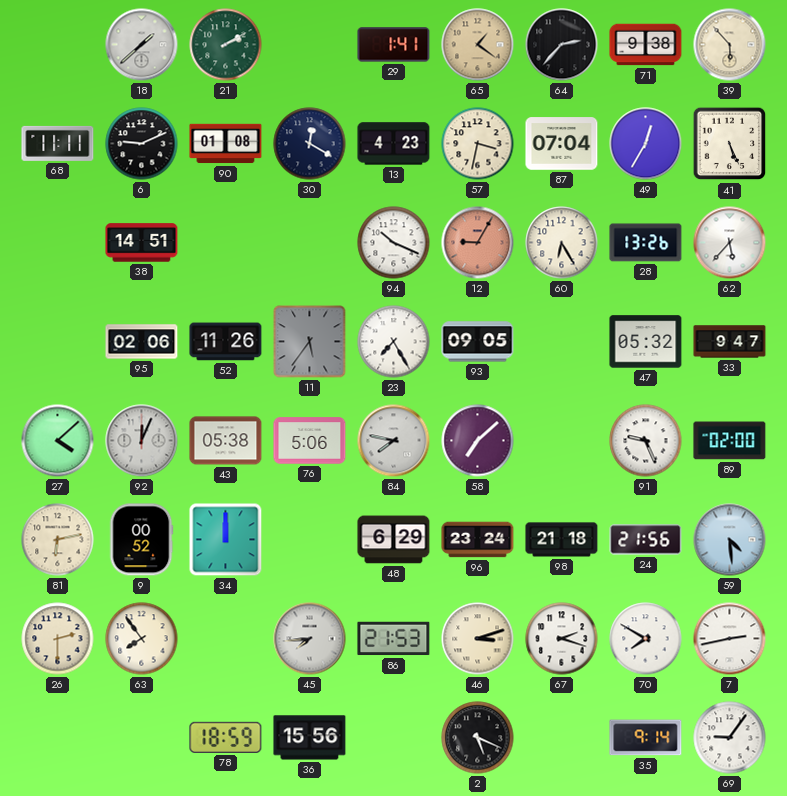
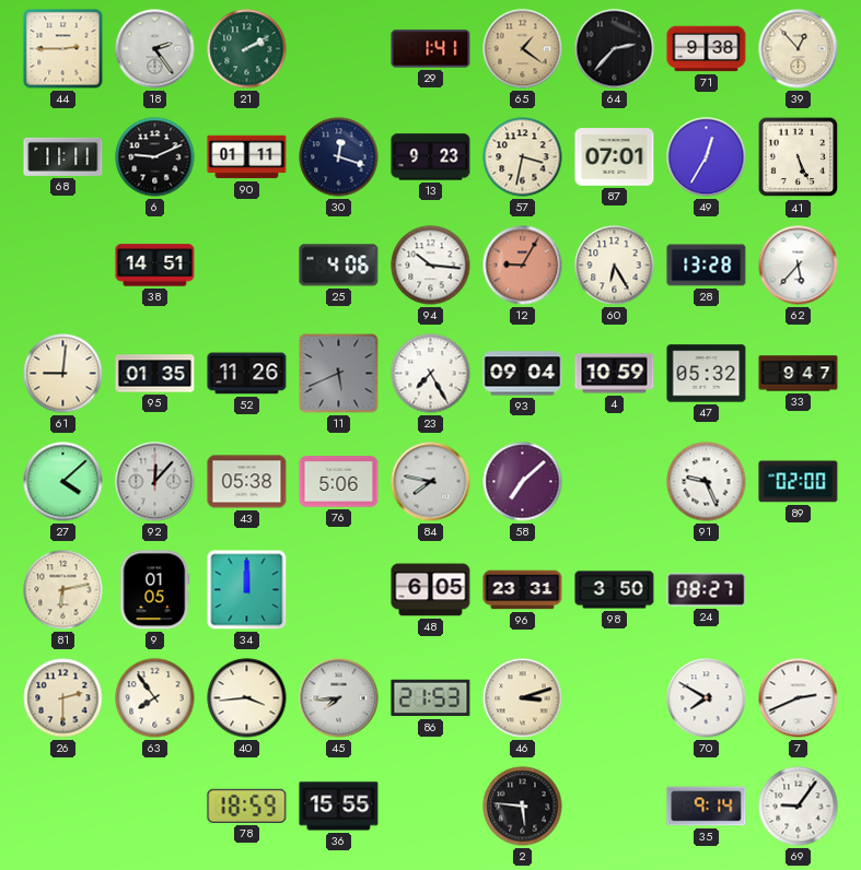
44: none -> 2:45 (63, 49)
18: 1:38 -> 2:24 (155, 49)
39: 5:53 -> 12:53 (799, 49)
90: 01:08 -> 01:11 (247, 157)
30: 12:20 -> 12:18 (339, 157)
13: 4:23 -> 9:23 (431, 157)
87: 07:04 -> 07:01 (615, 157)
25: none -> 4:06 (339, 266)
94: 10:19 -> 10:16 (431, 266)
28: 13:26 -> 13:28 (707, 266)
61: none -> 9:01 (63, 374)
95: 02:06 -> 01:35 (155, 374)
11: 5:36 -> 5:41 (339, 374)
93: 09:05 -> 09:04 (523, 374)
4: none -> 10:59 (615, 374)
92: 12:04 -> 12:07 (155, 482)
9: 00:52 -> 01:05 (154, 590)
48: 6:29 -> 6:05 (431, 590)
96: 23:24 -> 23:31 (523, 590)
98: 21:18 -> 3:50 (615, 590)
24: 21:56 -> 08:27 (707, 590)
59: 4:29 -> none (730, 540)
40: none -> 3:44 (247, 698)
67: 2:18 -> none (562, 639)
7: 2:43 -> 2:41 (799, 698)
36: 15:56 -> 15:55 (339, 807)
2: 5:19 -> 5:46 (523, 807)
